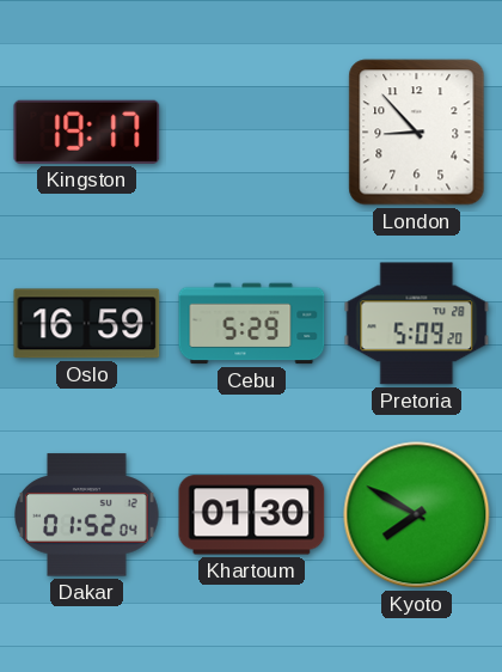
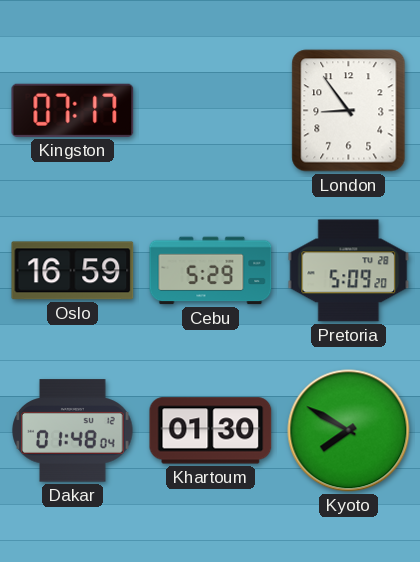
Kingston: 19:17 -> 07:17 (73, 110)
London: 8:53 -> 8:54 (349, 111)
Dakar: 01:52 -> 01:48 (73, 431)
